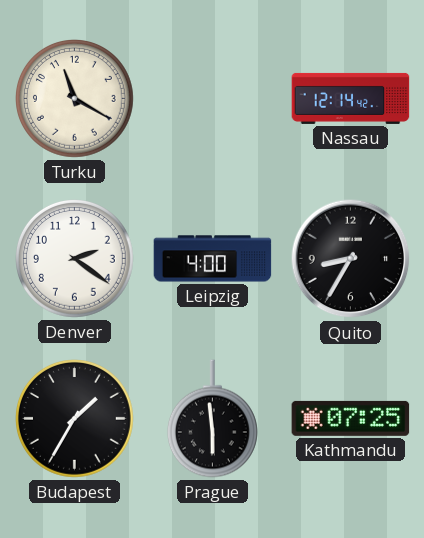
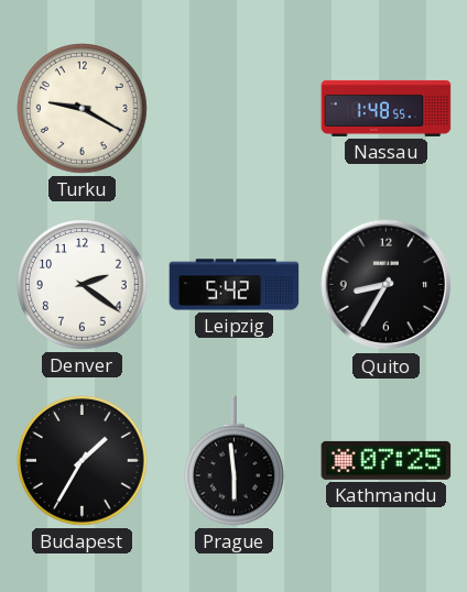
Turku: 11:20 -> 9:20 (83, 109)
Nassau: 12:14 -> 1:48 (387, 108)
Leipzig: 4:00 -> 5:42 (235, 285)
